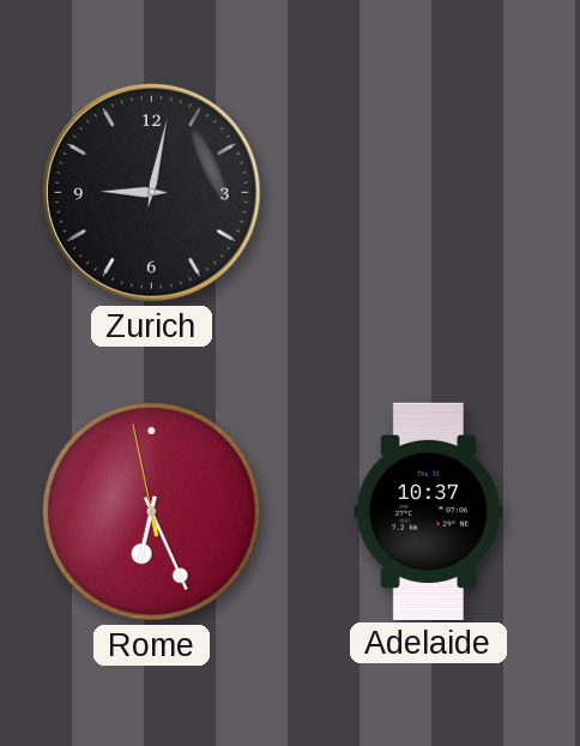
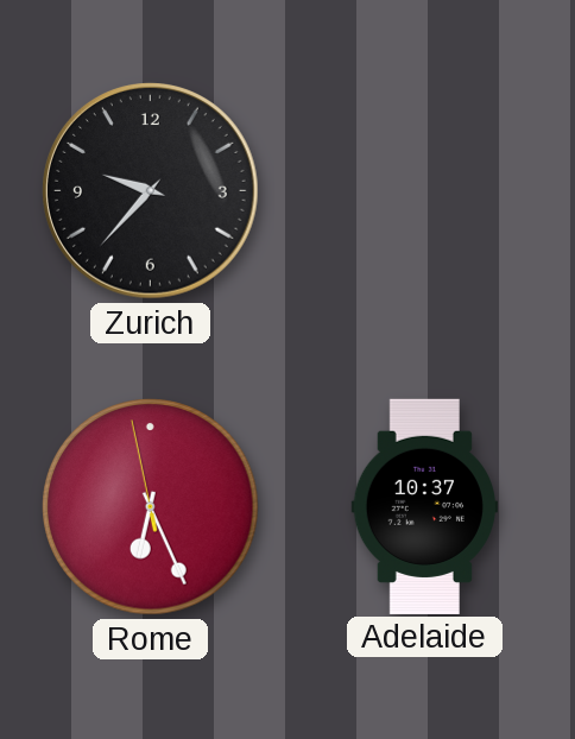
Zurich: 9:02 -> 9:37 (151, 191)
